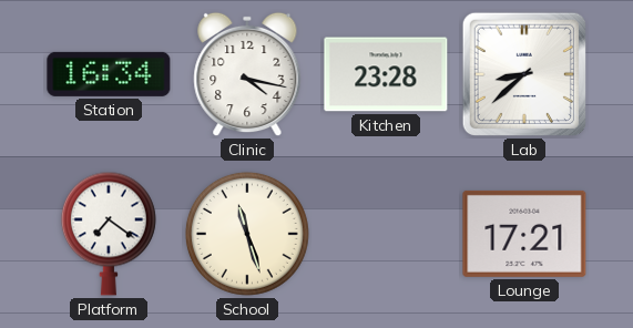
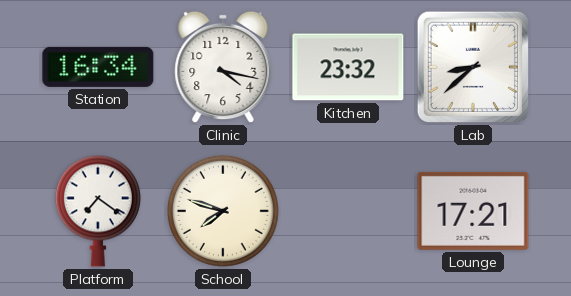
Kitchen: 23:28 -> 23:32 (348, 67)
School: 11:27 -> 7:48 (223, 211)
